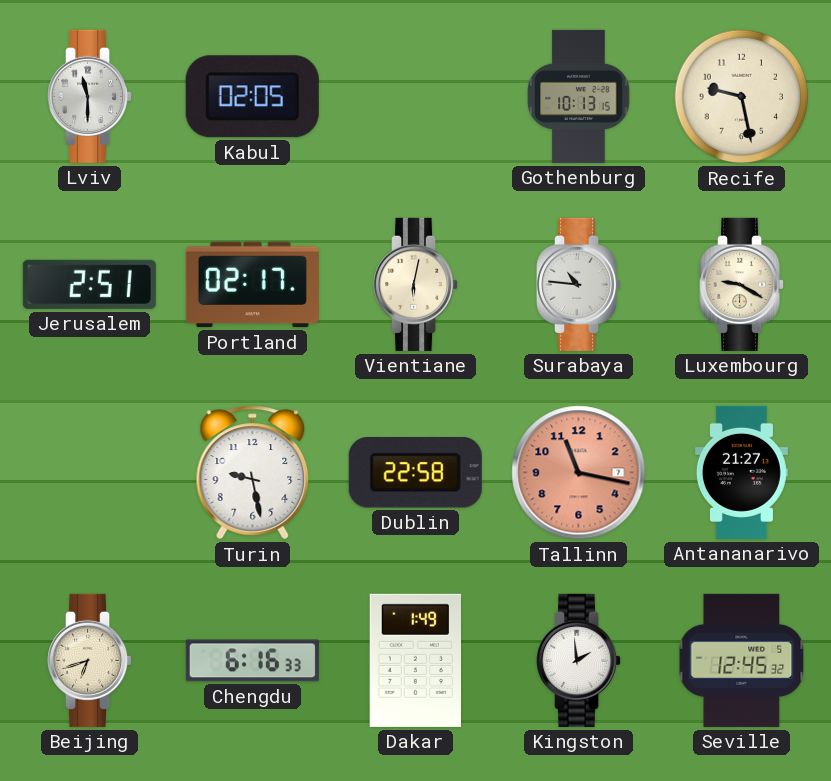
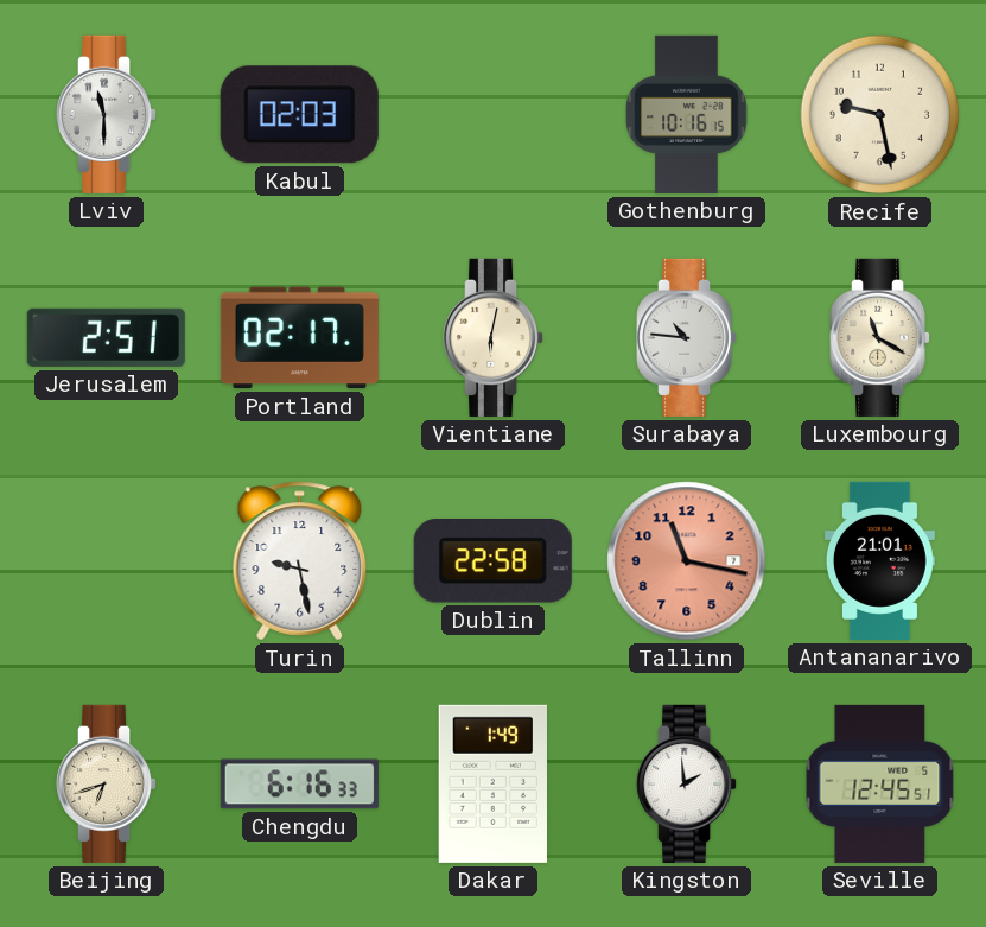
Kabul: 02:05 -> 02:03 (299, 115)
Gothenburg: 10:13 -> 10:16 (687, 114)
Luxembourg: 9:20 -> 11:20 (880, 337)
Antananarivo: 21:27 -> 21:01 (879, 560)
Seville: 12:45:32 -> 12:45:51 (880, 783)
